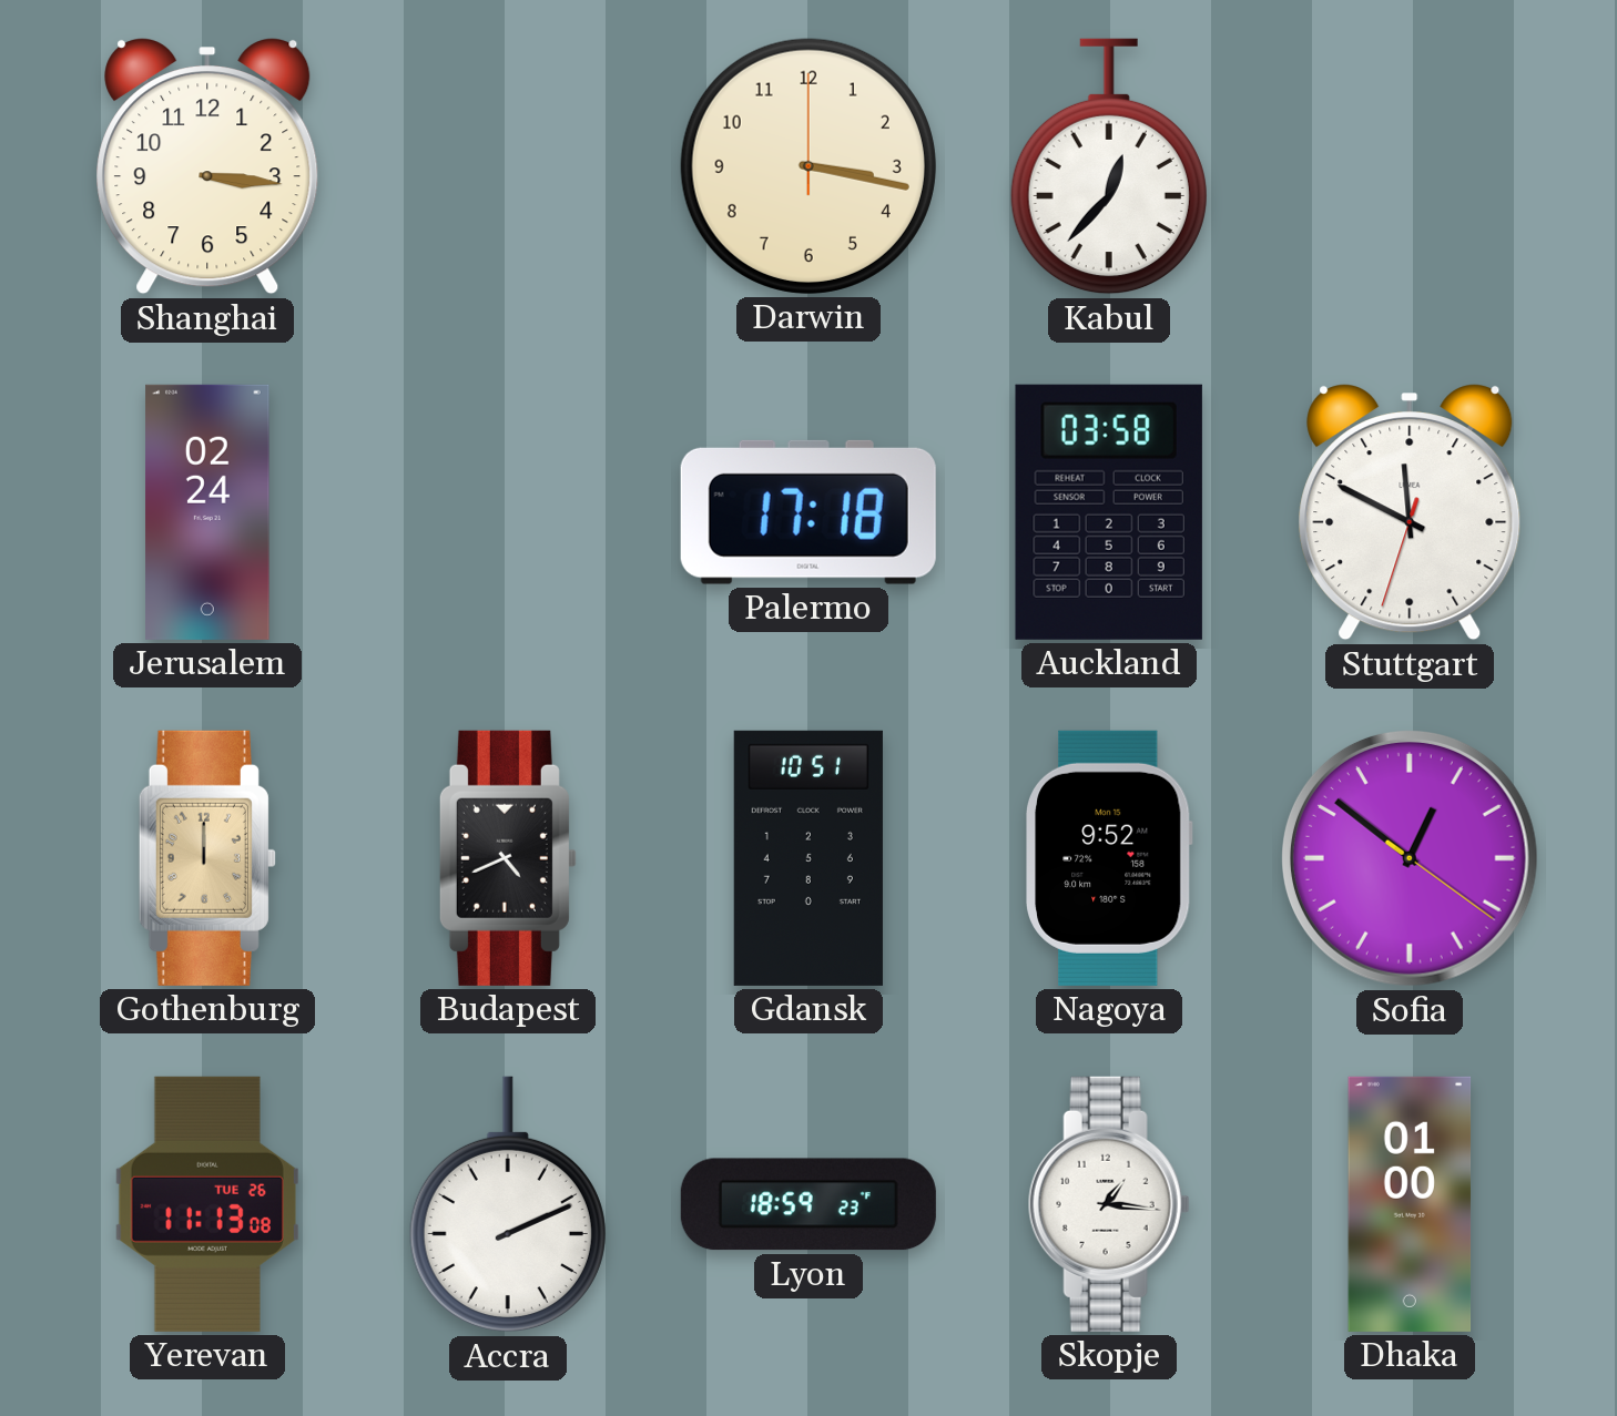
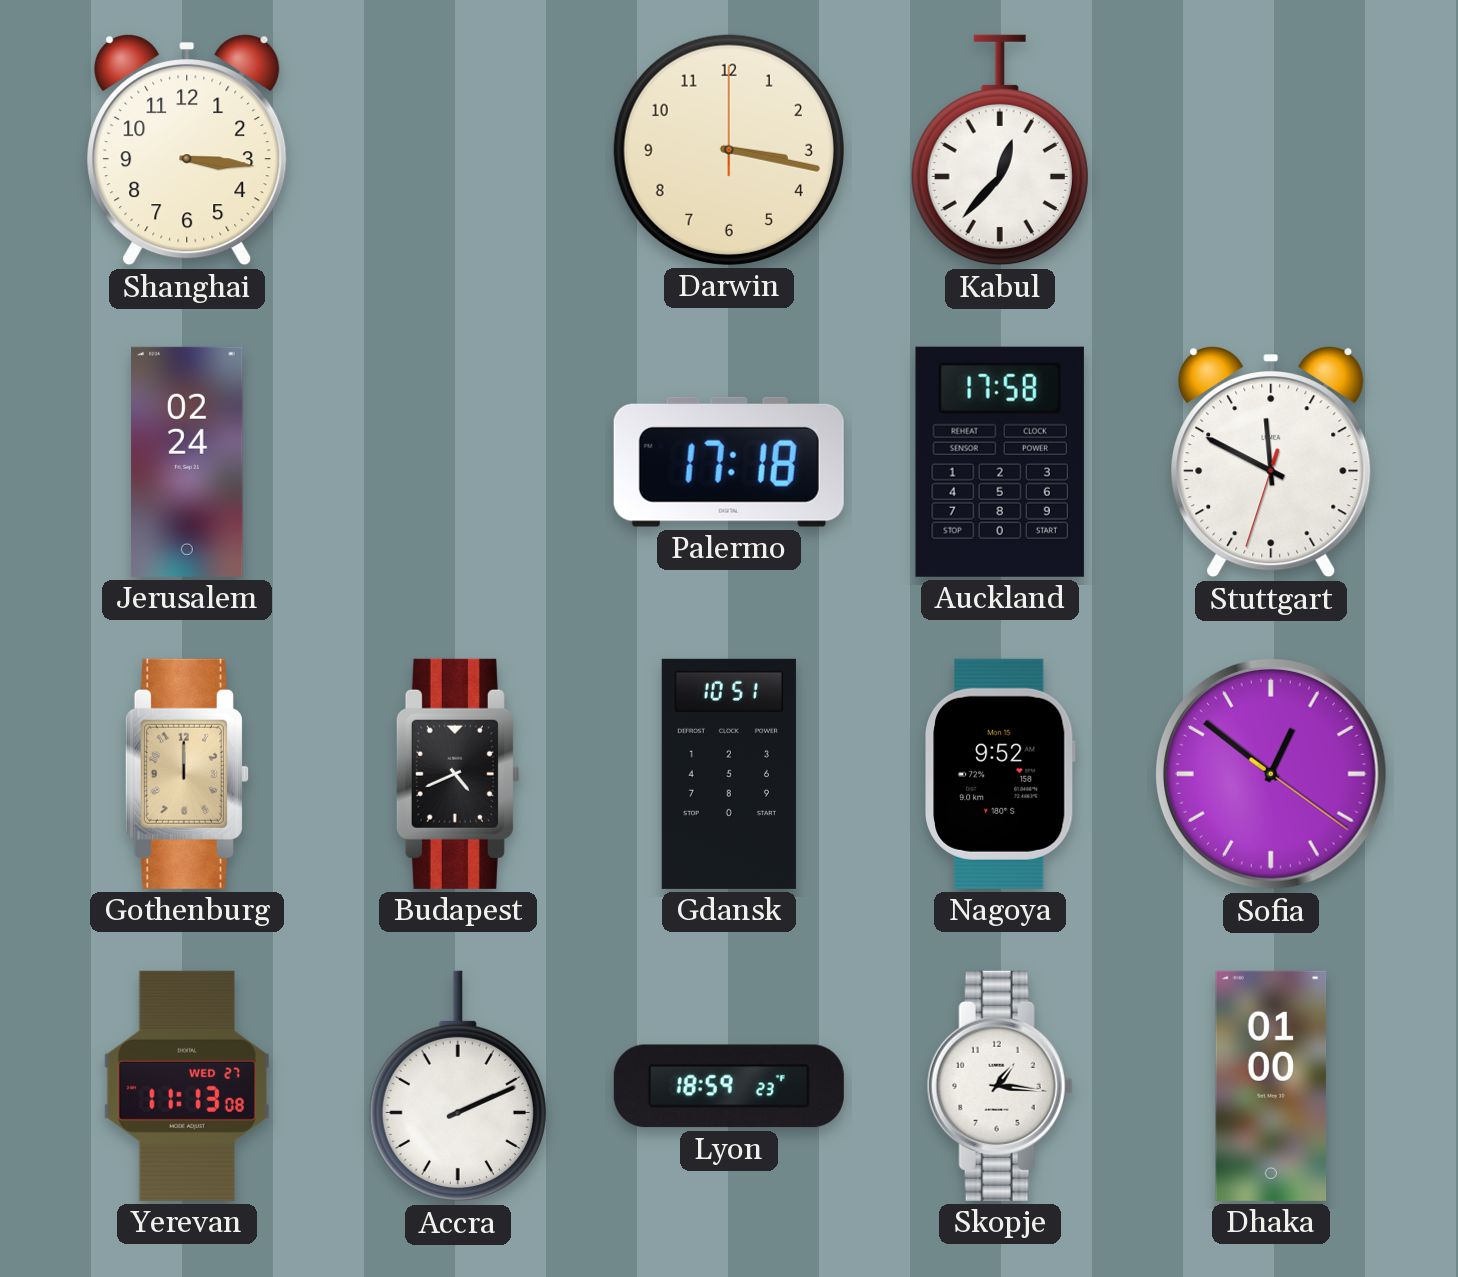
Auckland: 03:58 -> 17:58 (1000, 462)
Yerevan date: TUE 26 -> WED 27 (187, 1086)
